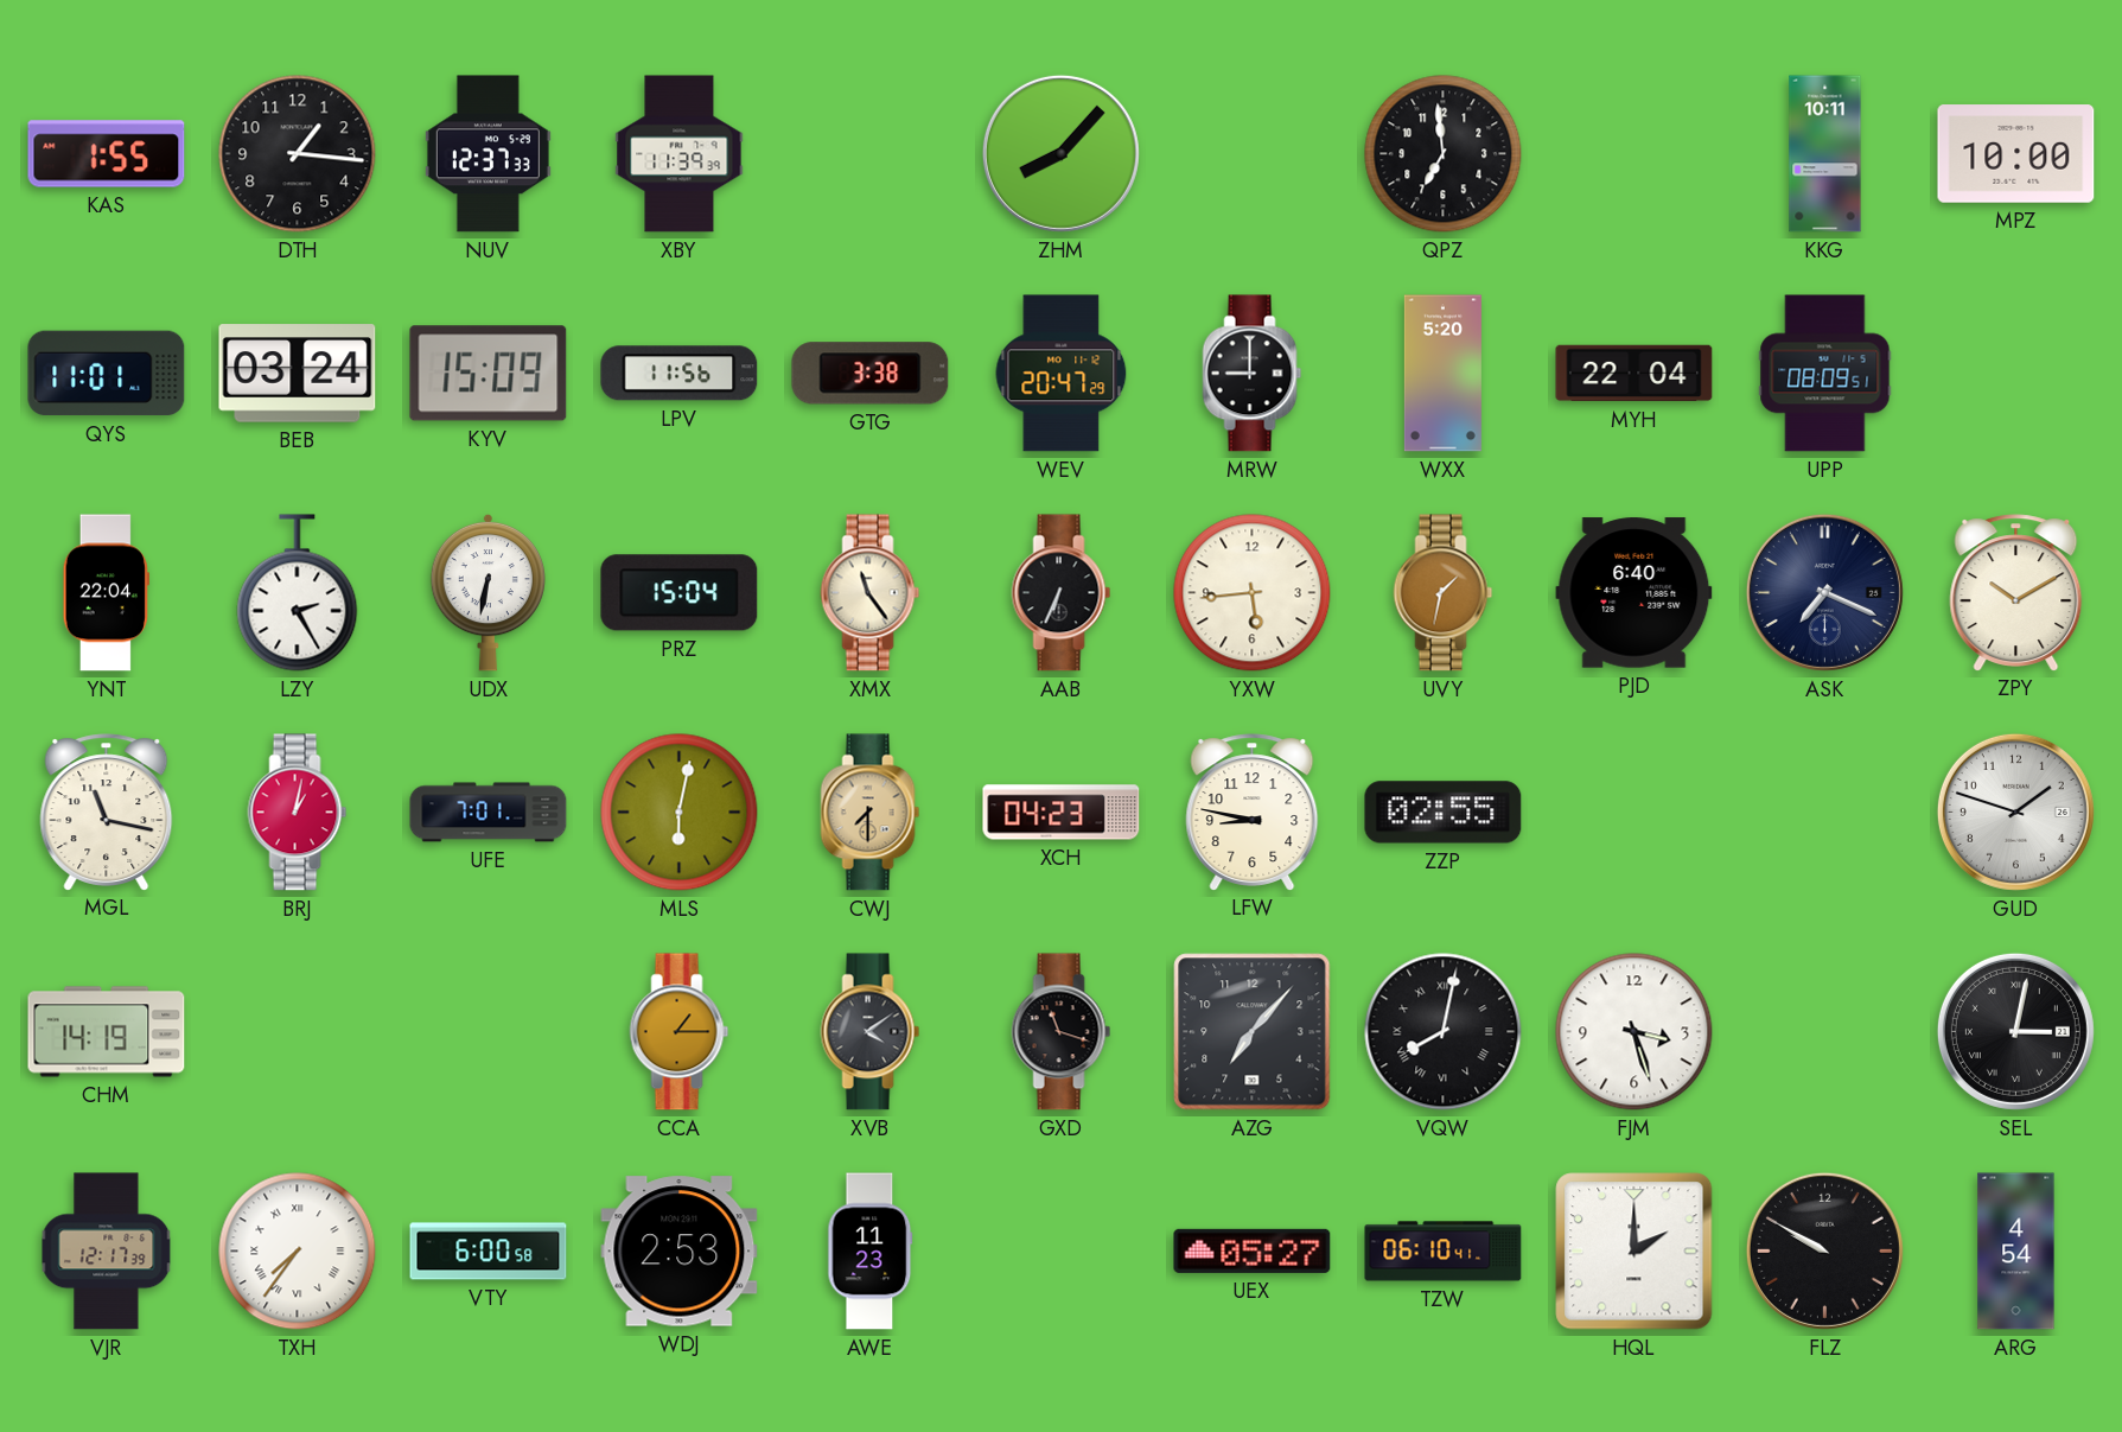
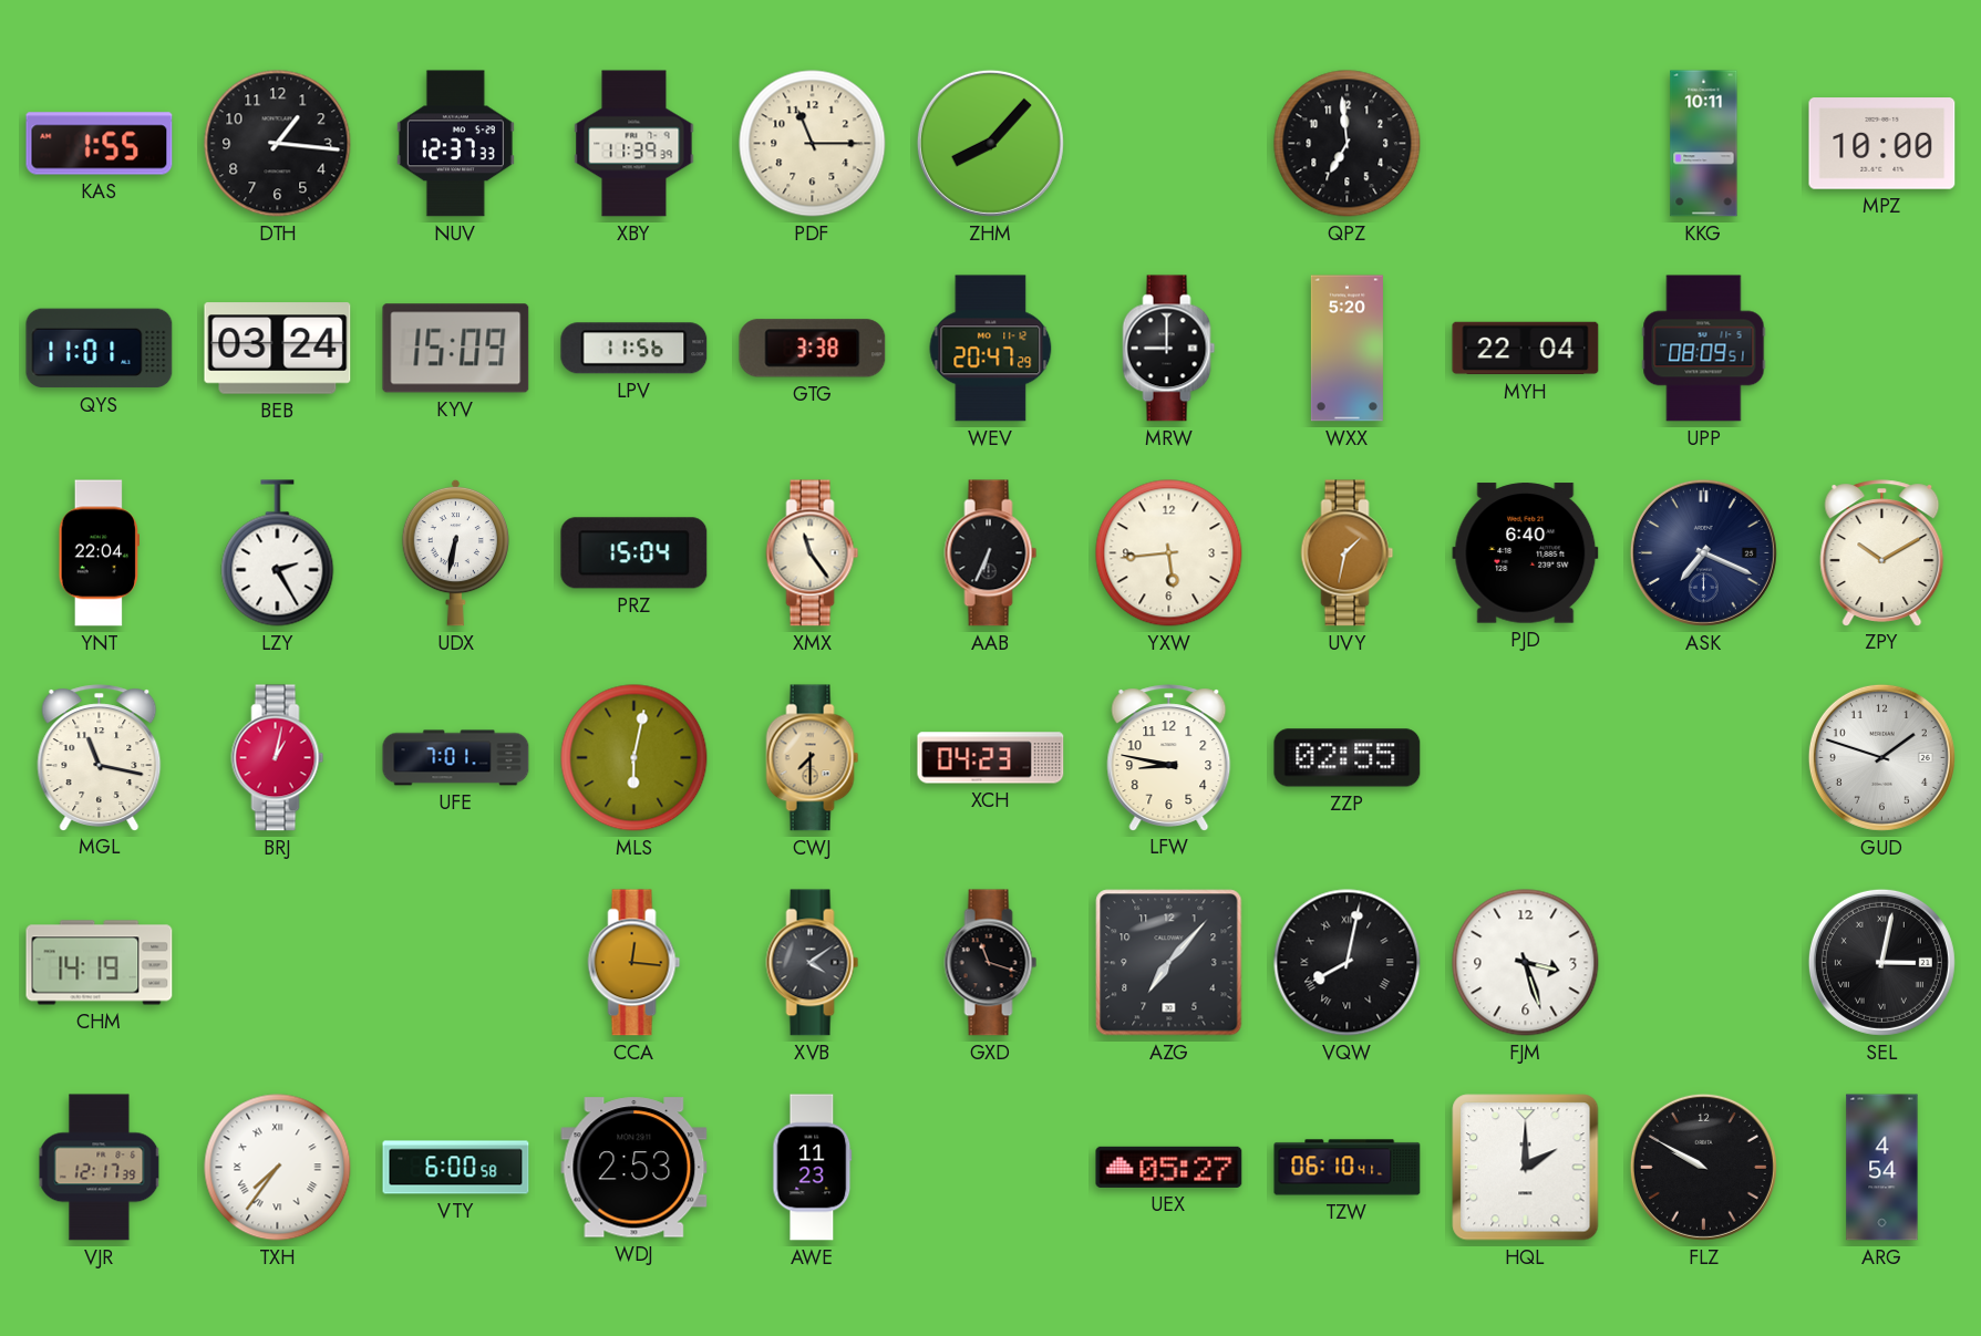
PDF: none -> 11:15 (813, 144)
CCA: 1:15 -> 12:16 (634, 963)
